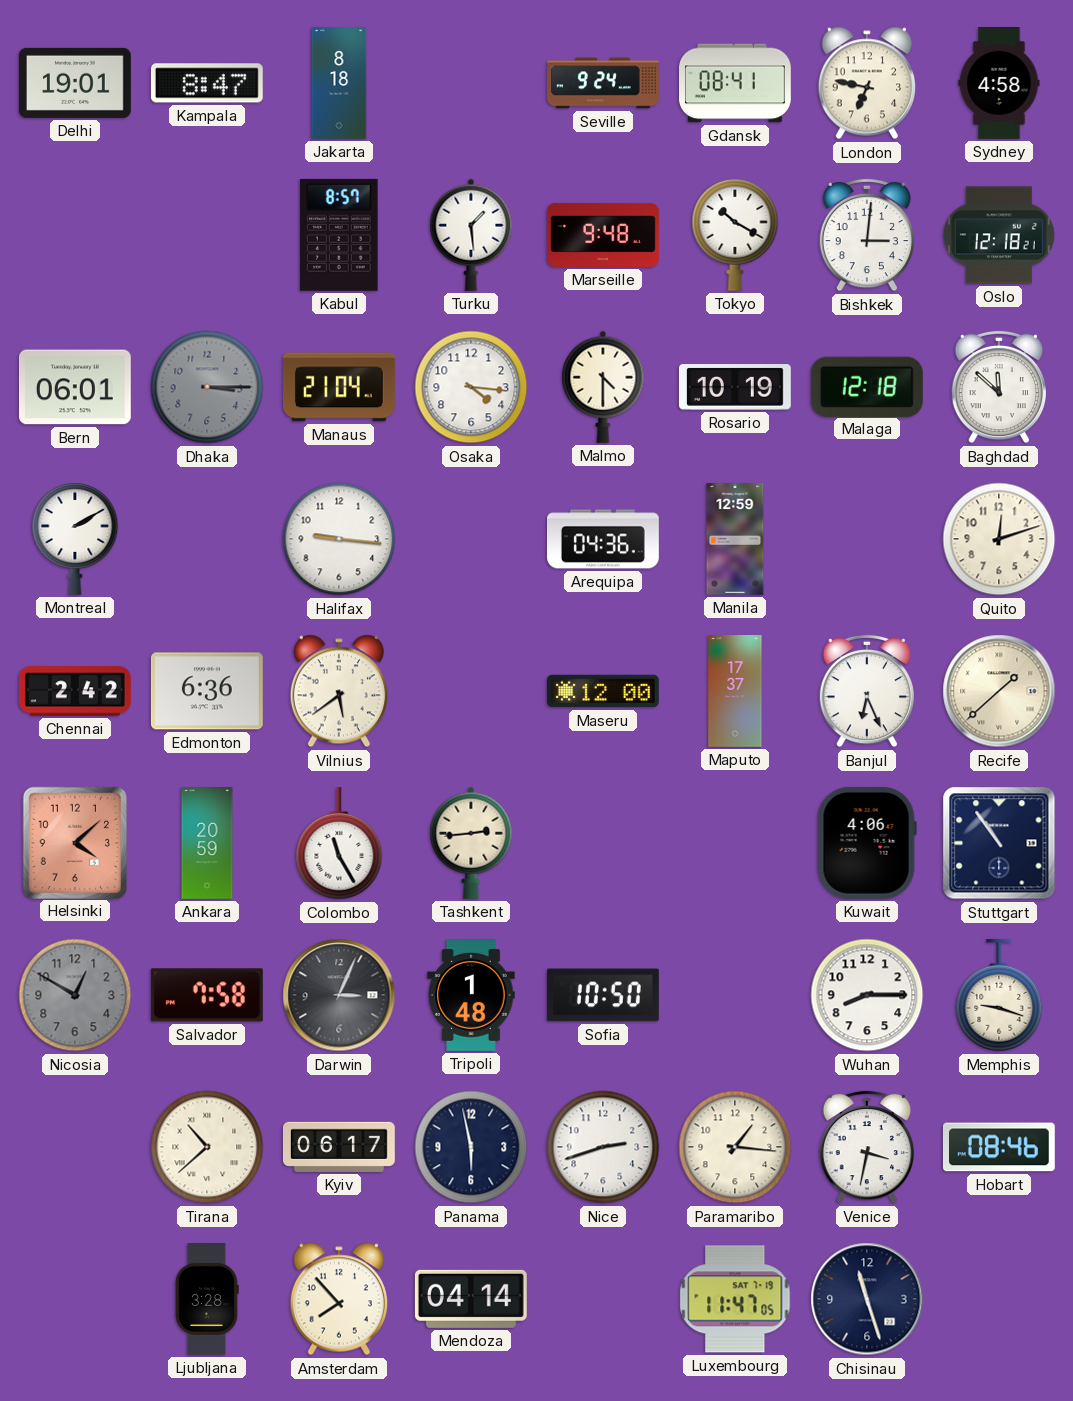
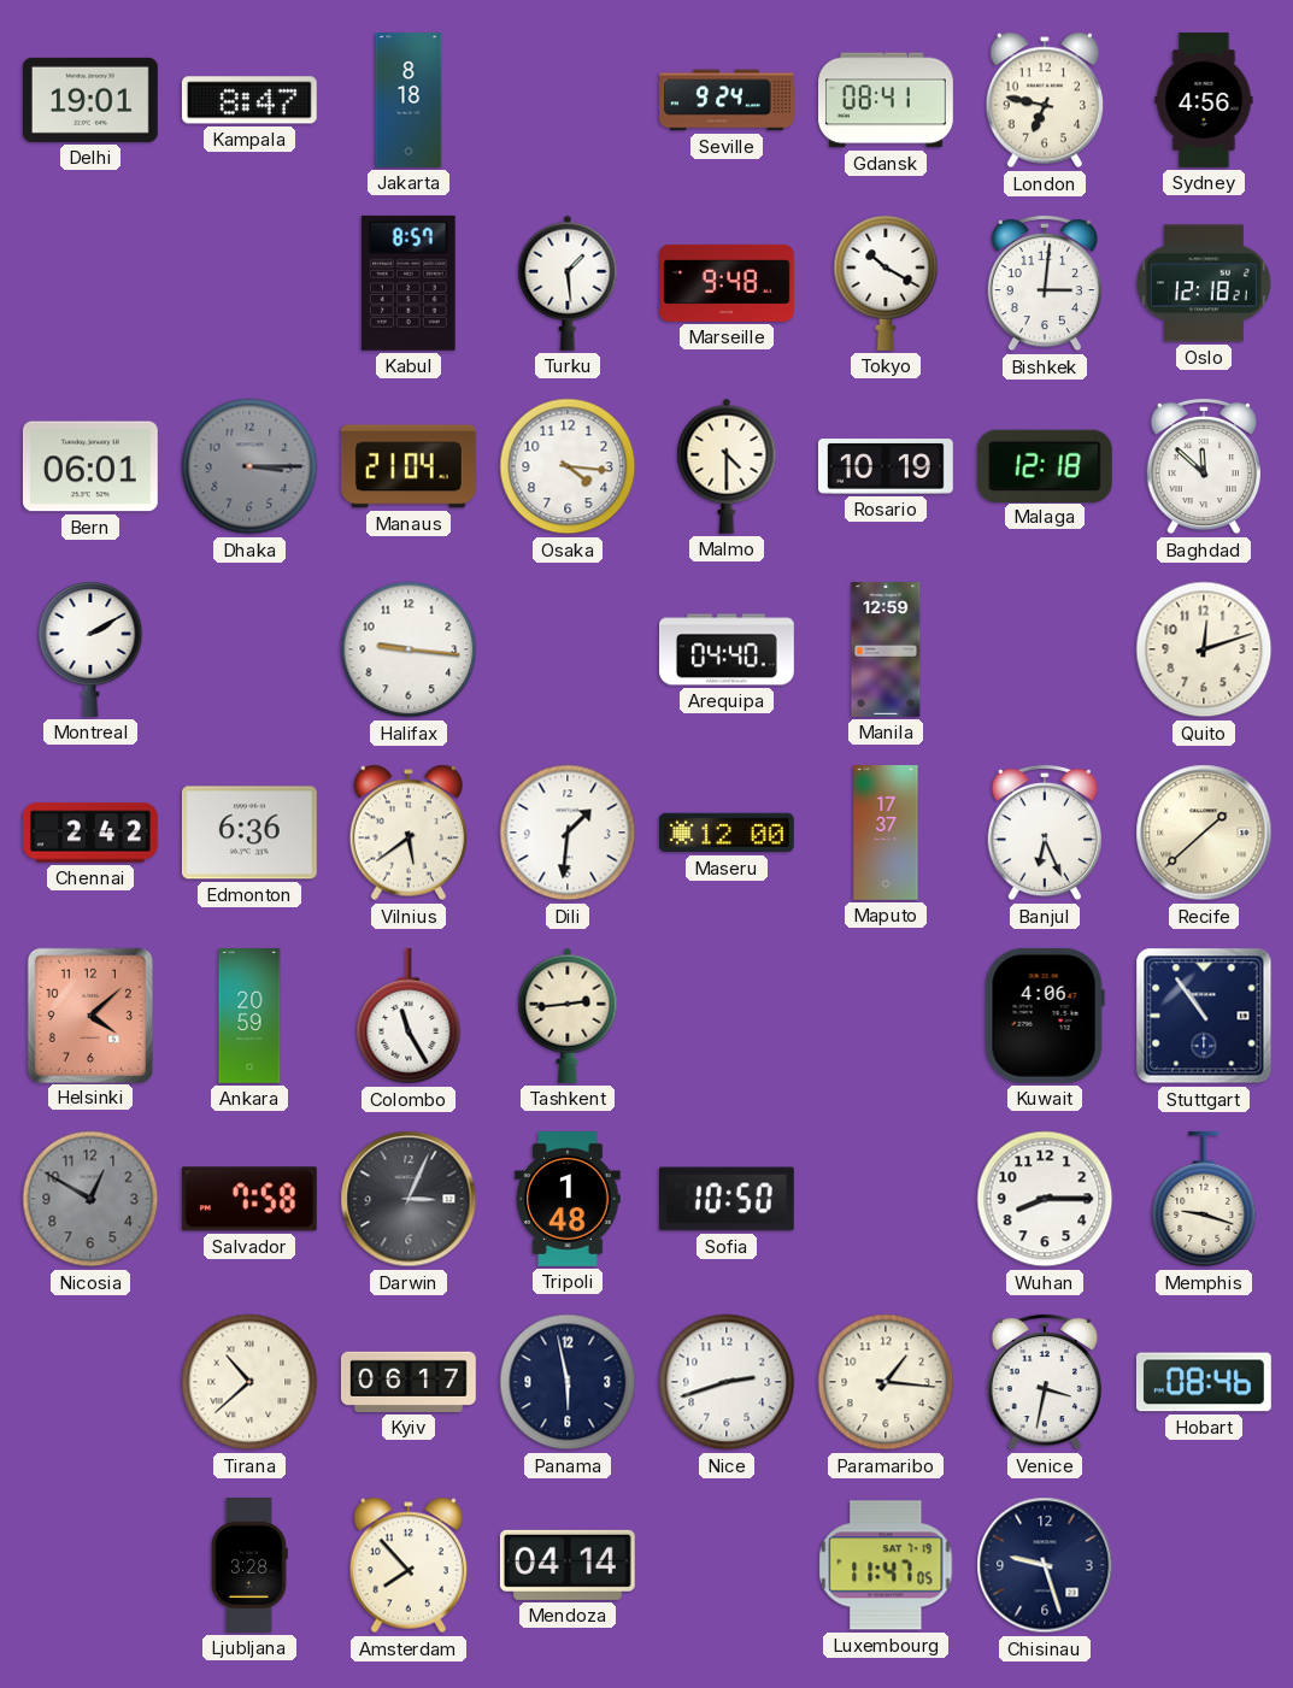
Sydney: 4:58 -> 4:56 (1204, 101)
Arequipa: 04:36 -> 04:40 (728, 649)
Dili: none -> 1:31 (568, 833)
Chisinau: 11:27 -> 9:27 (1045, 1565)
